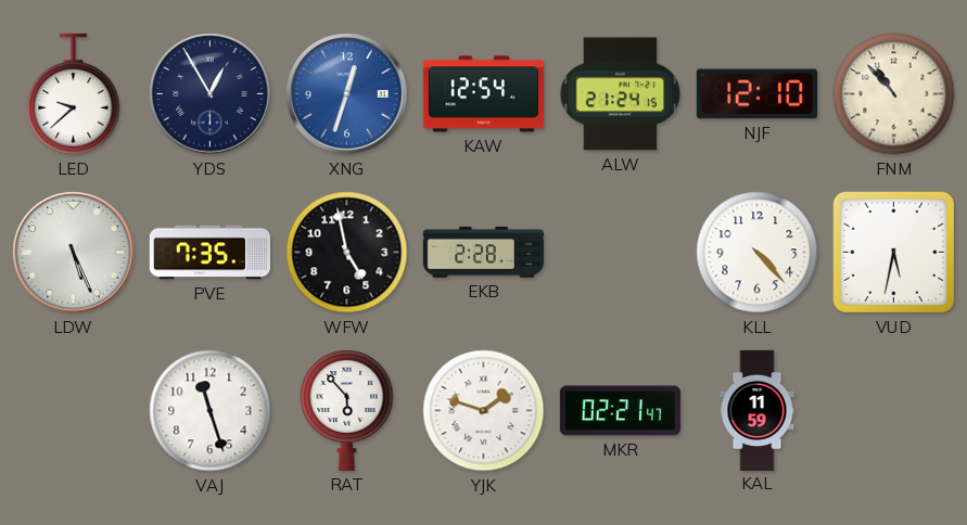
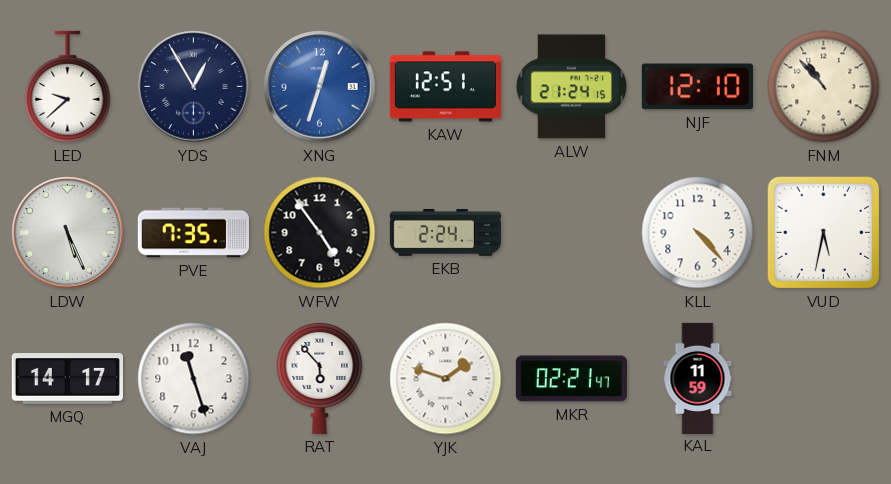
KAW: 12:54 -> 12:51 (445, 87)
WFW: 4:58 -> 4:54 (320, 233)
EKB: 2:28 -> 2:24 (445, 232)
MGQ: none -> 14:17 (67, 379)
